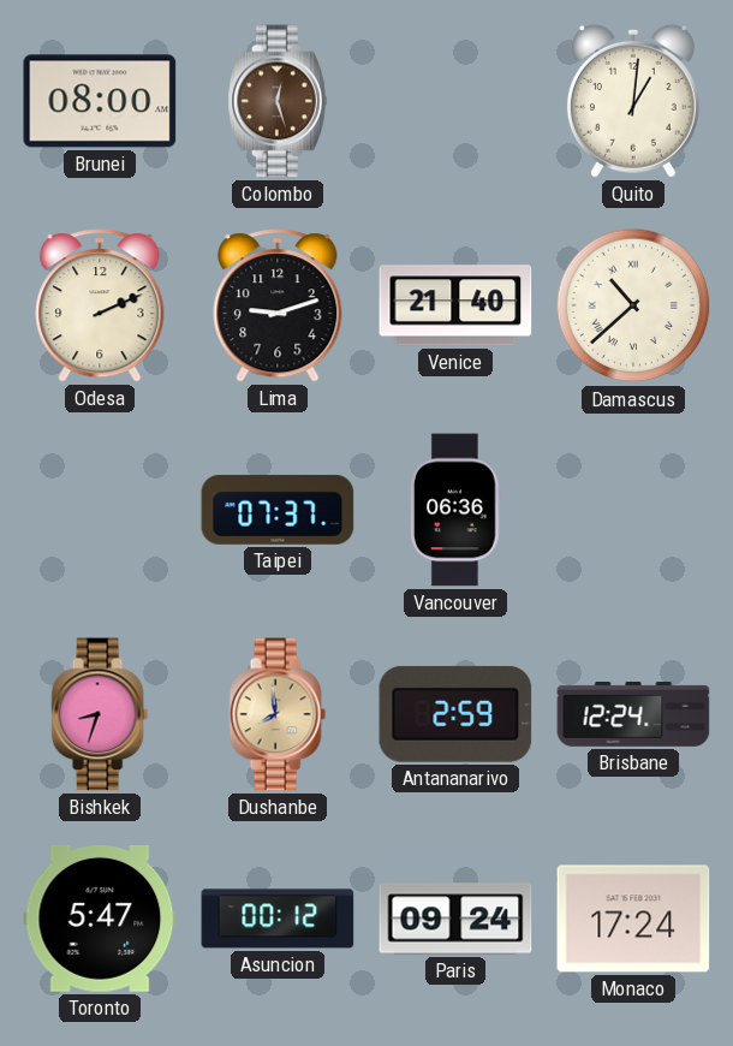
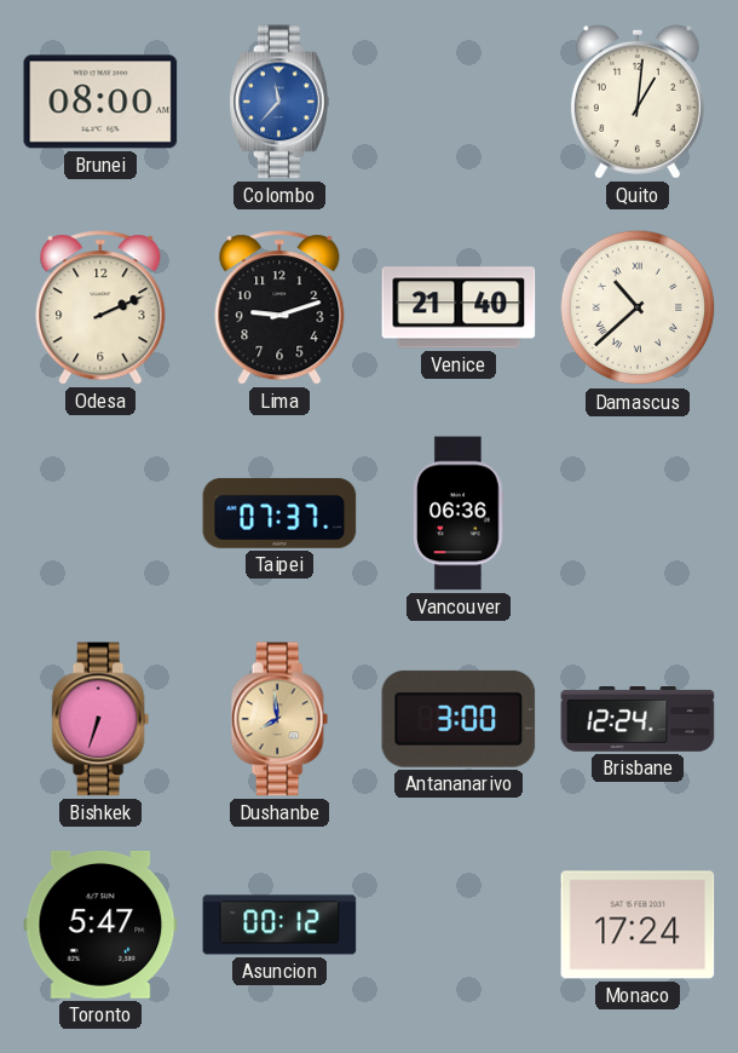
Colombo: 12:27 -> 11:37 (279, 102)
Colombo dial: brown -> blue (279, 102)
Bishkek: 8:33 -> 6:33 (100, 719)
Antananarivo: 2:59 -> 3:00 (459, 719)
Paris: 09:24 -> none (455, 919)
